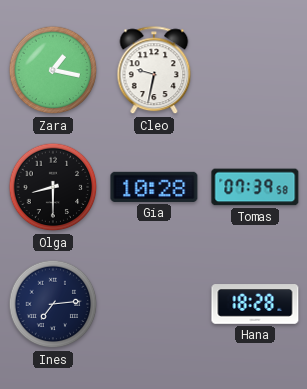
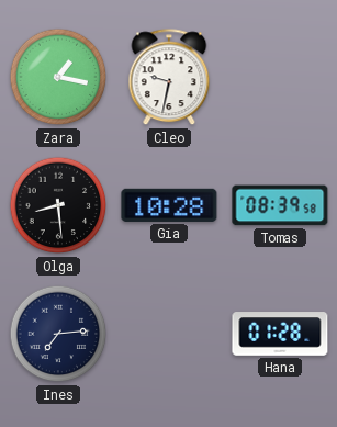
Olga: 8:30 -> 8:29 (58, 205)
Tomas: 07:39 -> 08:39 (280, 205)
Hana: 18:28 -> 01:28 (280, 334)
